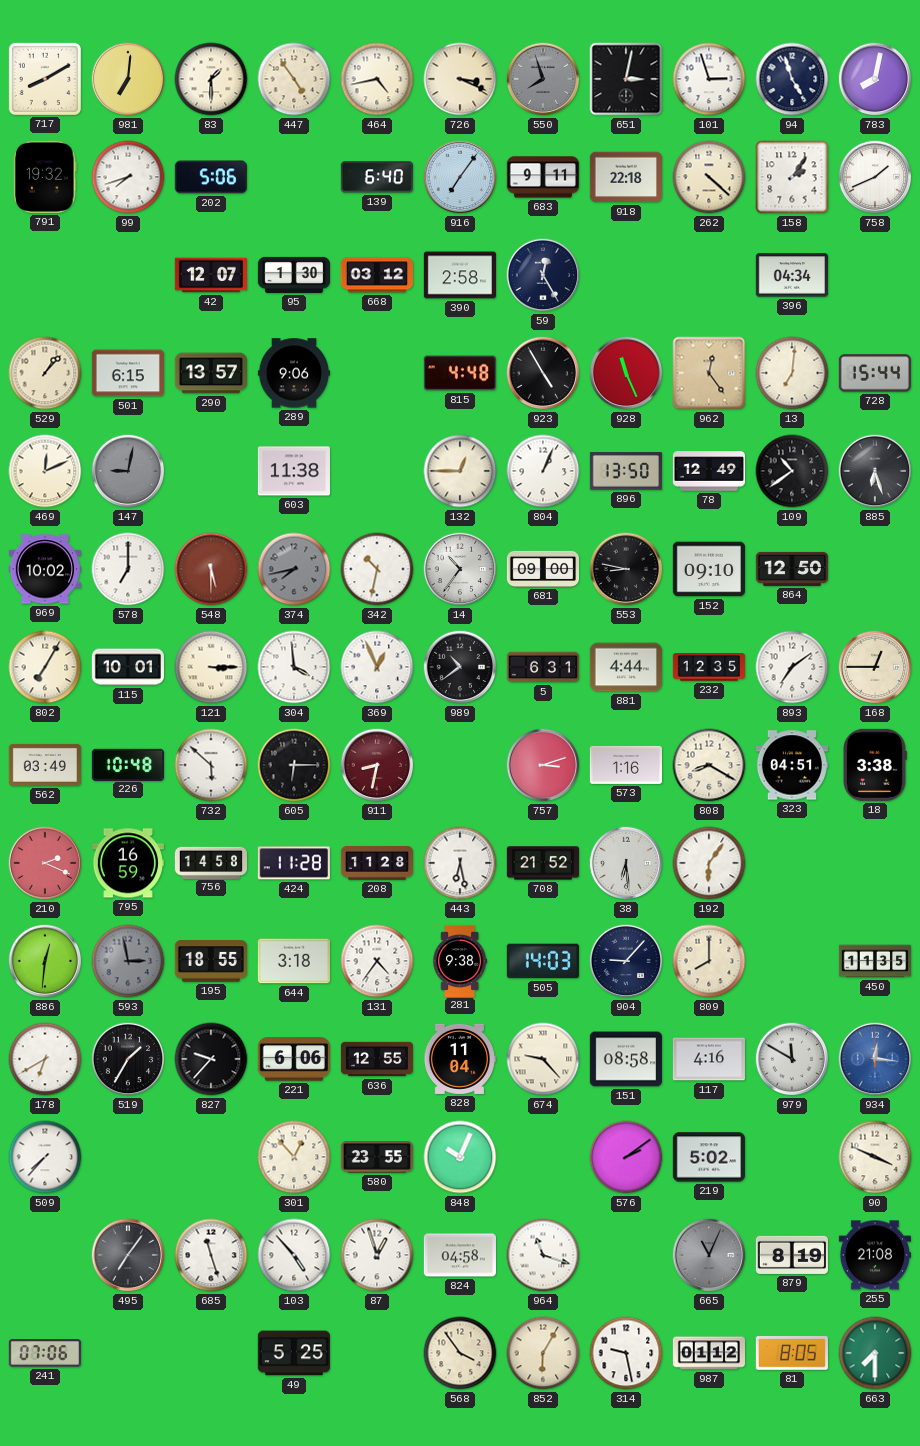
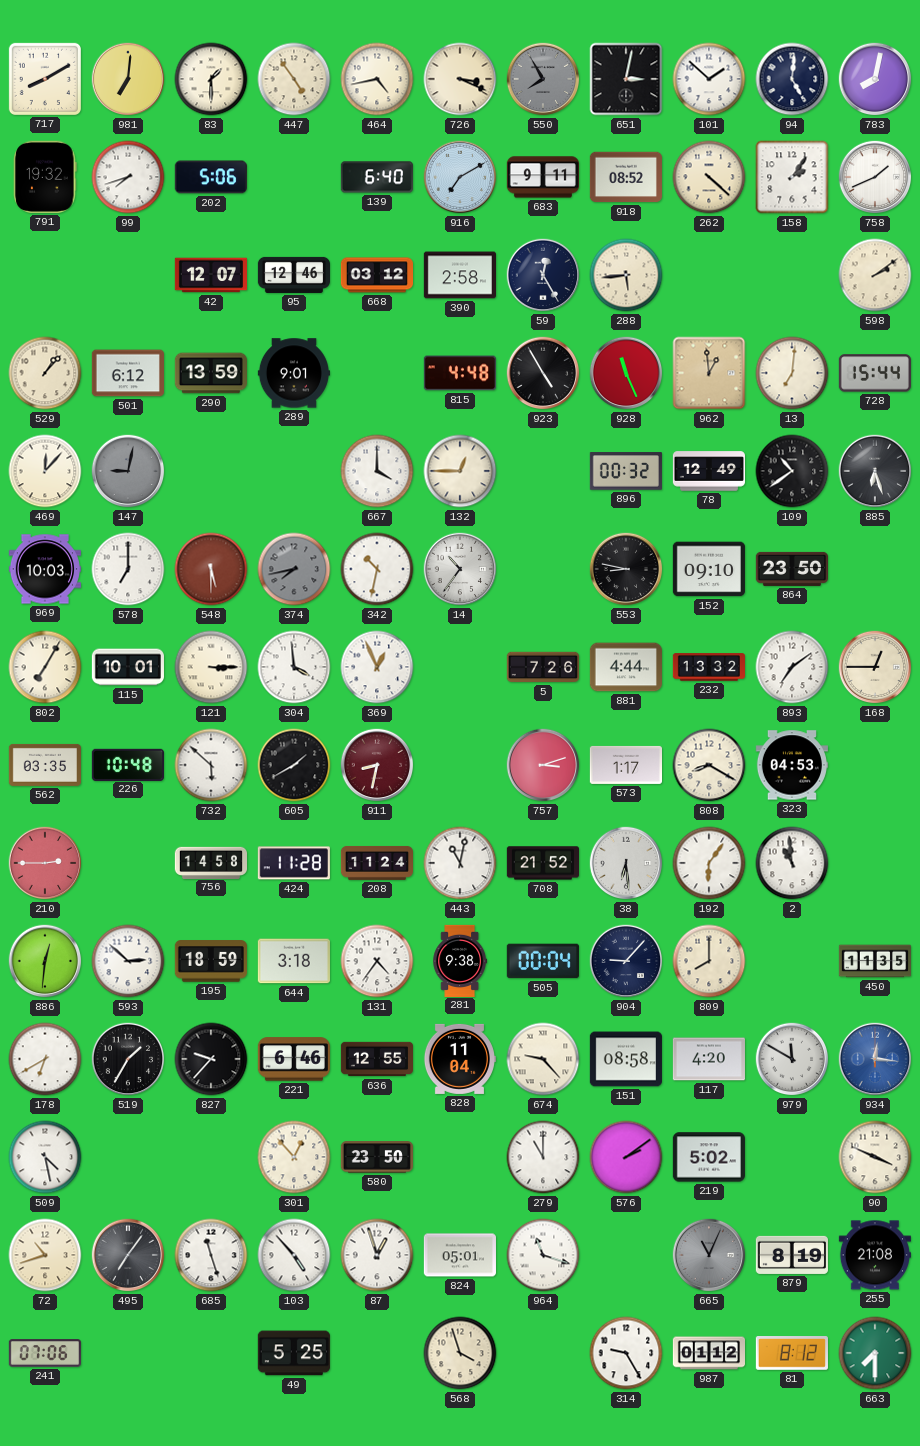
550: 7:57 -> 7:55 (543, 79)
101: 2:57 -> 1:52 (709, 79)
94: 4:57 -> 5:01 (792, 79)
916: 7:06 -> 7:10 (460, 177)
918: 22:18 -> 08:52 (626, 177)
95: 1:30 -> 12:46 (293, 275)
288: none -> 5:44 (626, 275)
396: 04:34 -> none (792, 275)
598: none -> 2:09 (875, 275)
501: 6:15 -> 6:12 (128, 373)
290: 13:57 -> 13:59 (210, 373)
289: 9:06 -> 9:01 (294, 373)
962: 12:24 -> 12:59 (709, 373)
469: 12:11 -> 12:07 (45, 471)
603: 11:38 -> none (294, 471)
667: none -> 4:00 (377, 471)
804: 1:04 -> none (543, 471)
896: 13:50 -> 00:32 (626, 471)
969: 10:02 -> 10:03 (45, 569)
681: 09:00 -> none (542, 569)
864: 12:50 -> 23:50 (791, 569)
989: 10:39 -> none (460, 667)
5: 6:31 -> 7:26 (542, 667)
232: 12:35 -> 13:32 (708, 667)
562: 03:49 -> 03:35 (44, 765)
605: 6:15 -> 1:40 (294, 765)
573: 1:16 -> 1:17 (625, 765)
323: 04:51 -> 04:53 (792, 765)
18: 3:38 -> none (875, 765)
210: 2:19 -> 2:45 (45, 863)
795: 16:59 -> none (128, 863)
208: 11:28 -> 11:24 (376, 863)
443: 6:28 -> 11:02 (460, 863)
2: none -> 10:59 (792, 863)
593: 2:58 -> 2:52 (128, 961)
593 dial: grey -> white (128, 961)
195: 18:55 -> 18:59 (211, 961)
505: 14:03 -> 00:04 (543, 961)
221: 6:06 -> 6:46 (294, 1059)
117: 4:16 -> 4:20 (708, 1059)
509: 7:37 -> 4:28 (45, 1157)
580: 23:55 -> 23:50 (377, 1157)
848: 10:04 -> none (460, 1157)
279: none -> 11:00 (543, 1157)
72: none -> 10:42 (45, 1255)
824: 04:58 -> 05:01 (459, 1255)
568: 3:54 -> 3:57 (460, 1353)
852: 6:05 -> none (543, 1353)
314: 9:28 -> 9:25 (626, 1353)
81: 8:05 -> 8:12 (792, 1354)
